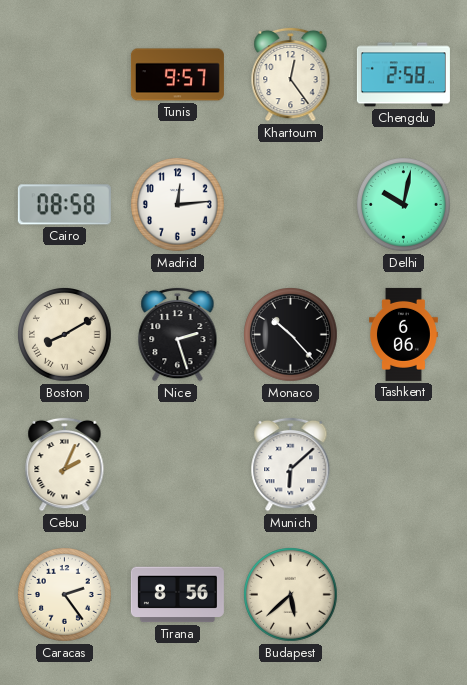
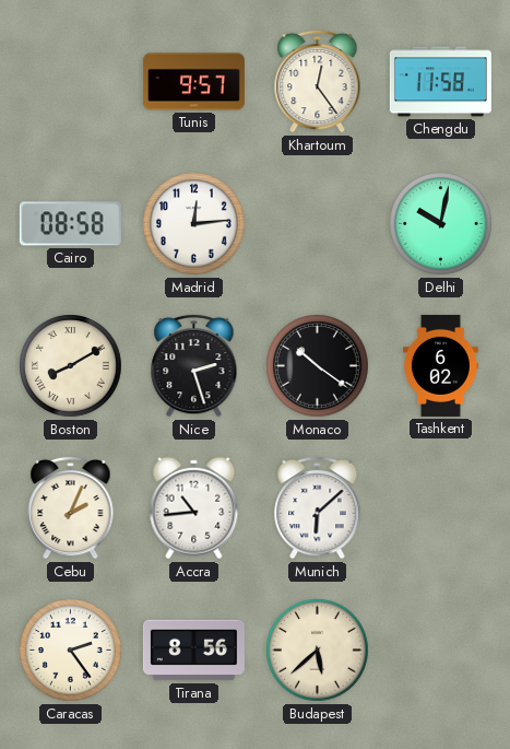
Chengdu: 2:58 -> 11:58 (440, 82)
Monaco: 10:23 -> 10:21 (318, 366)
Tashkent: 6:06 -> 6:02 (440, 365)
Accra: none -> 10:44 (194, 508)
